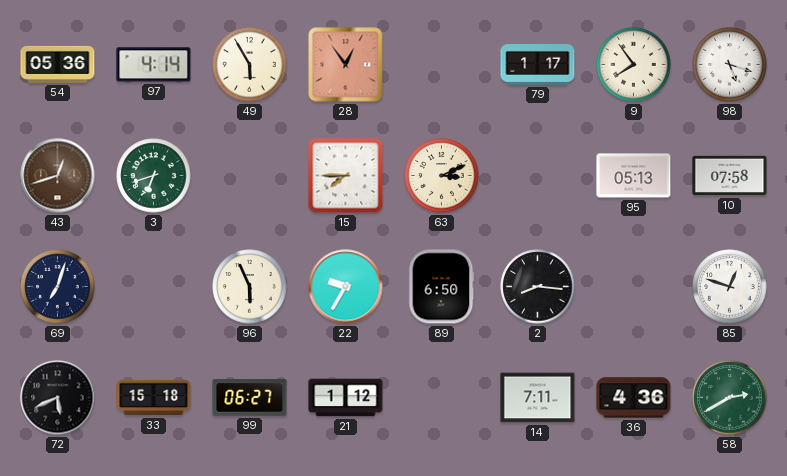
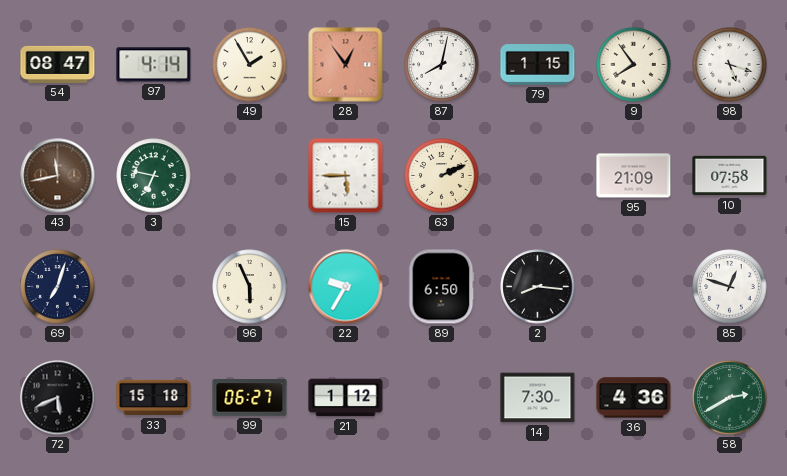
54: 05:36 -> 08:47 (58, 64)
49: 5:55 -> 1:55 (250, 65)
87: none -> 8:02 (442, 65)
79: 1:17 -> 1:15 (538, 65)
43: 12:42 -> 11:43 (58, 176)
3: 6:42 -> 6:47 (154, 176)
15: 7:45 -> 5:45 (346, 176)
63: 3:11 -> 2:11 (442, 176)
95: 05:13 -> 21:09 (634, 176)
14: 7:11 -> 7:30 (538, 398)
